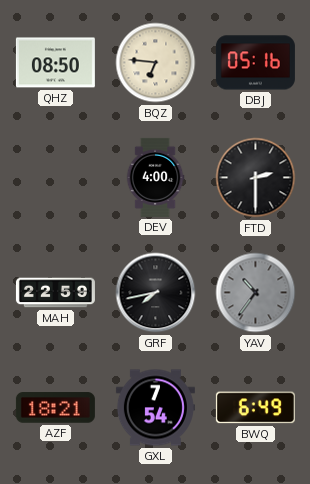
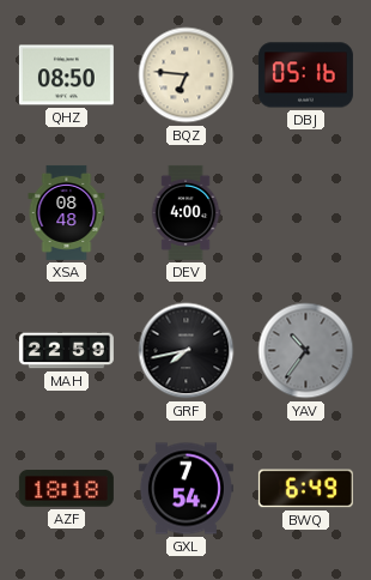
XSA: none -> 08:48 (67, 212)
FTD: 2:30 -> none (256, 178)
AZF: 18:21 -> 18:18 (66, 489)
